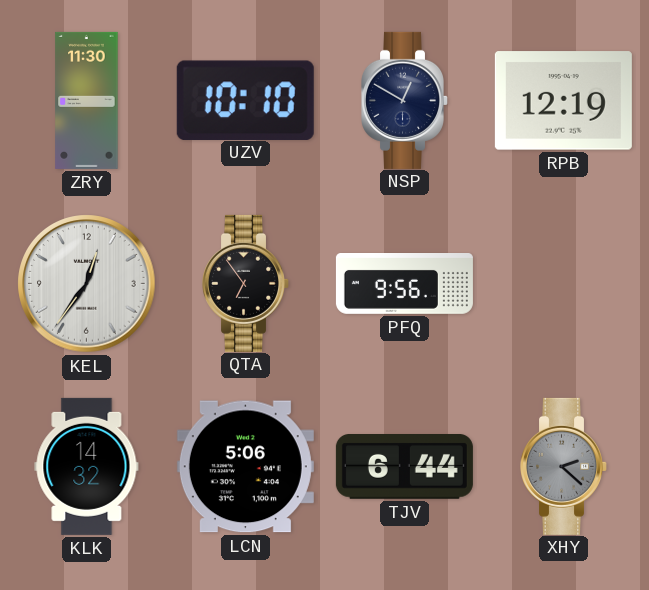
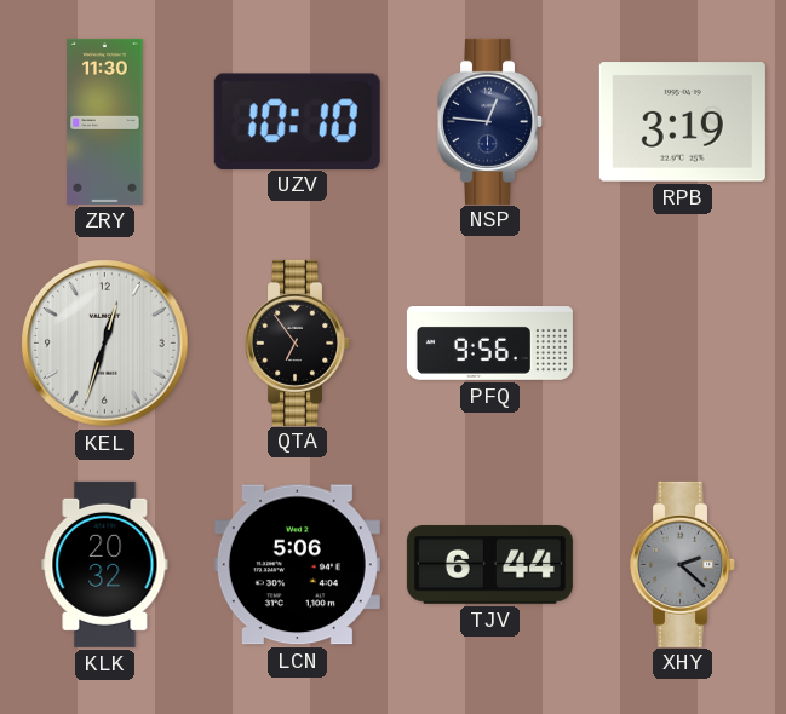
NSP: 12:50 -> 12:46 (490, 121)
RPB: 12:19 -> 3:19 (682, 122)
KEL: 12:36 -> 12:33 (105, 344)
KLK: 14:32 -> 20:32 (105, 564)
